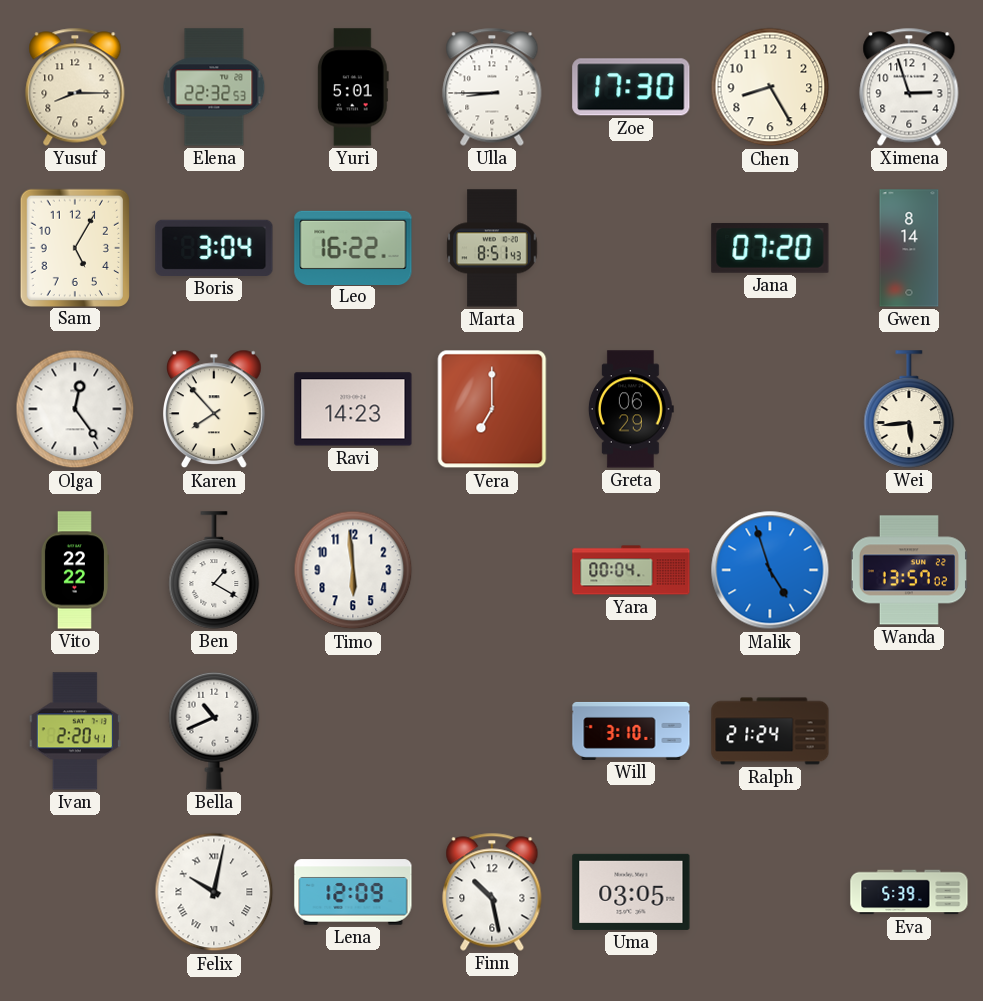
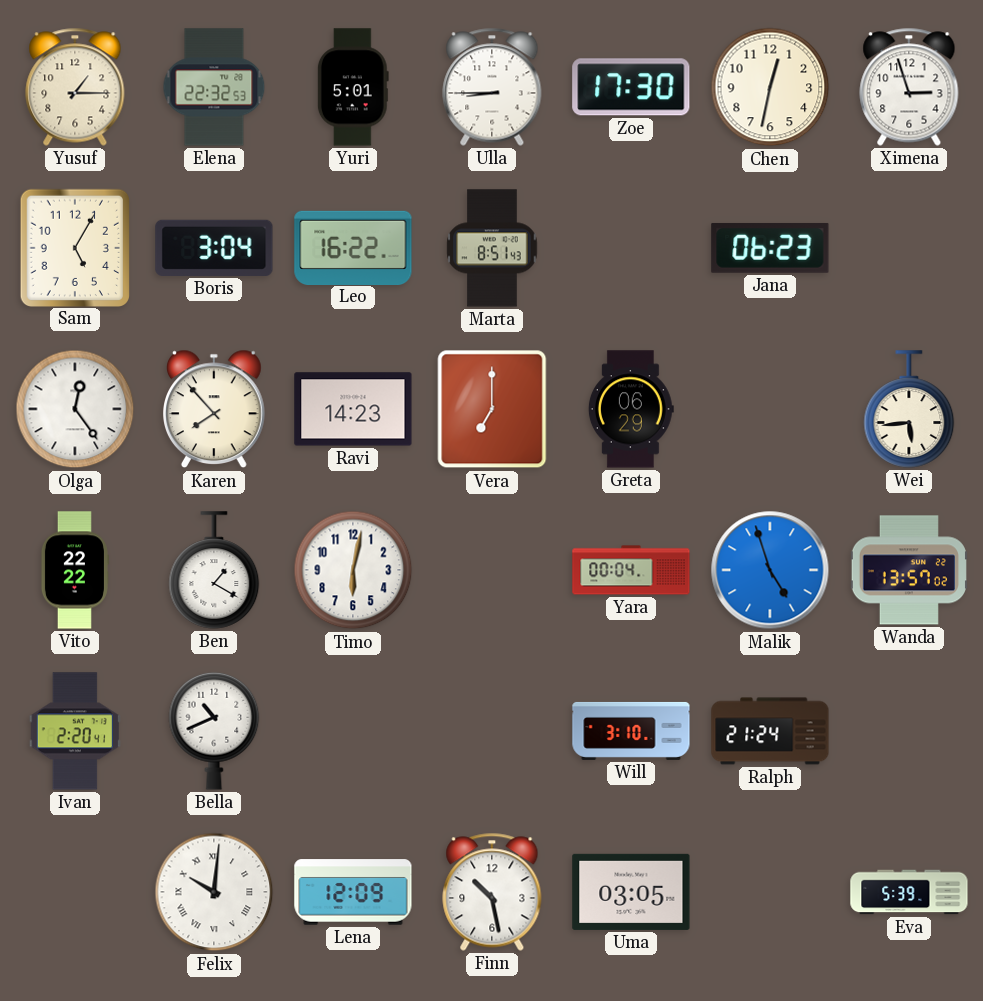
Yusuf: 8:15 -> 1:15 (75, 87)
Chen: 8:25 -> 12:32 (770, 87)
Jana: 07:20 -> 06:23 (770, 248)
Gwen: 8:14 -> none (909, 248)
Timo: 5:59 -> 6:02 (353, 570)
Felix: 10:02 -> 10:01 (214, 892)
